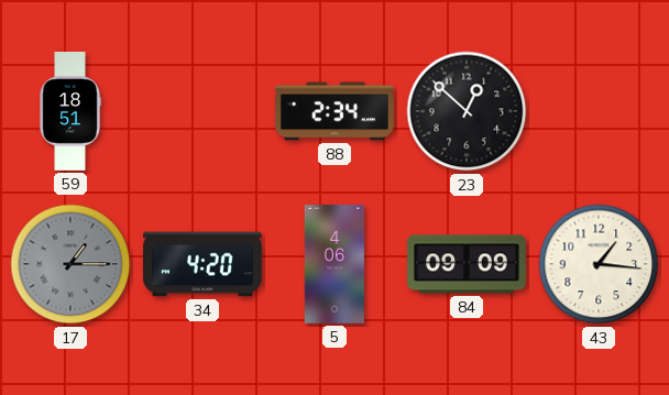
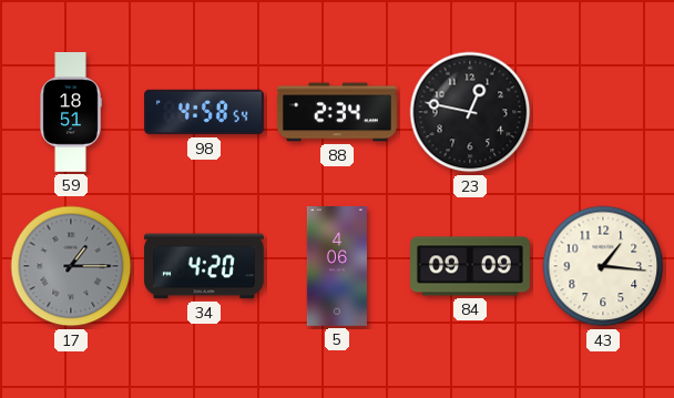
98: none -> 4:58 (204, 112)
23: 12:52 -> 12:47 (470, 112)
